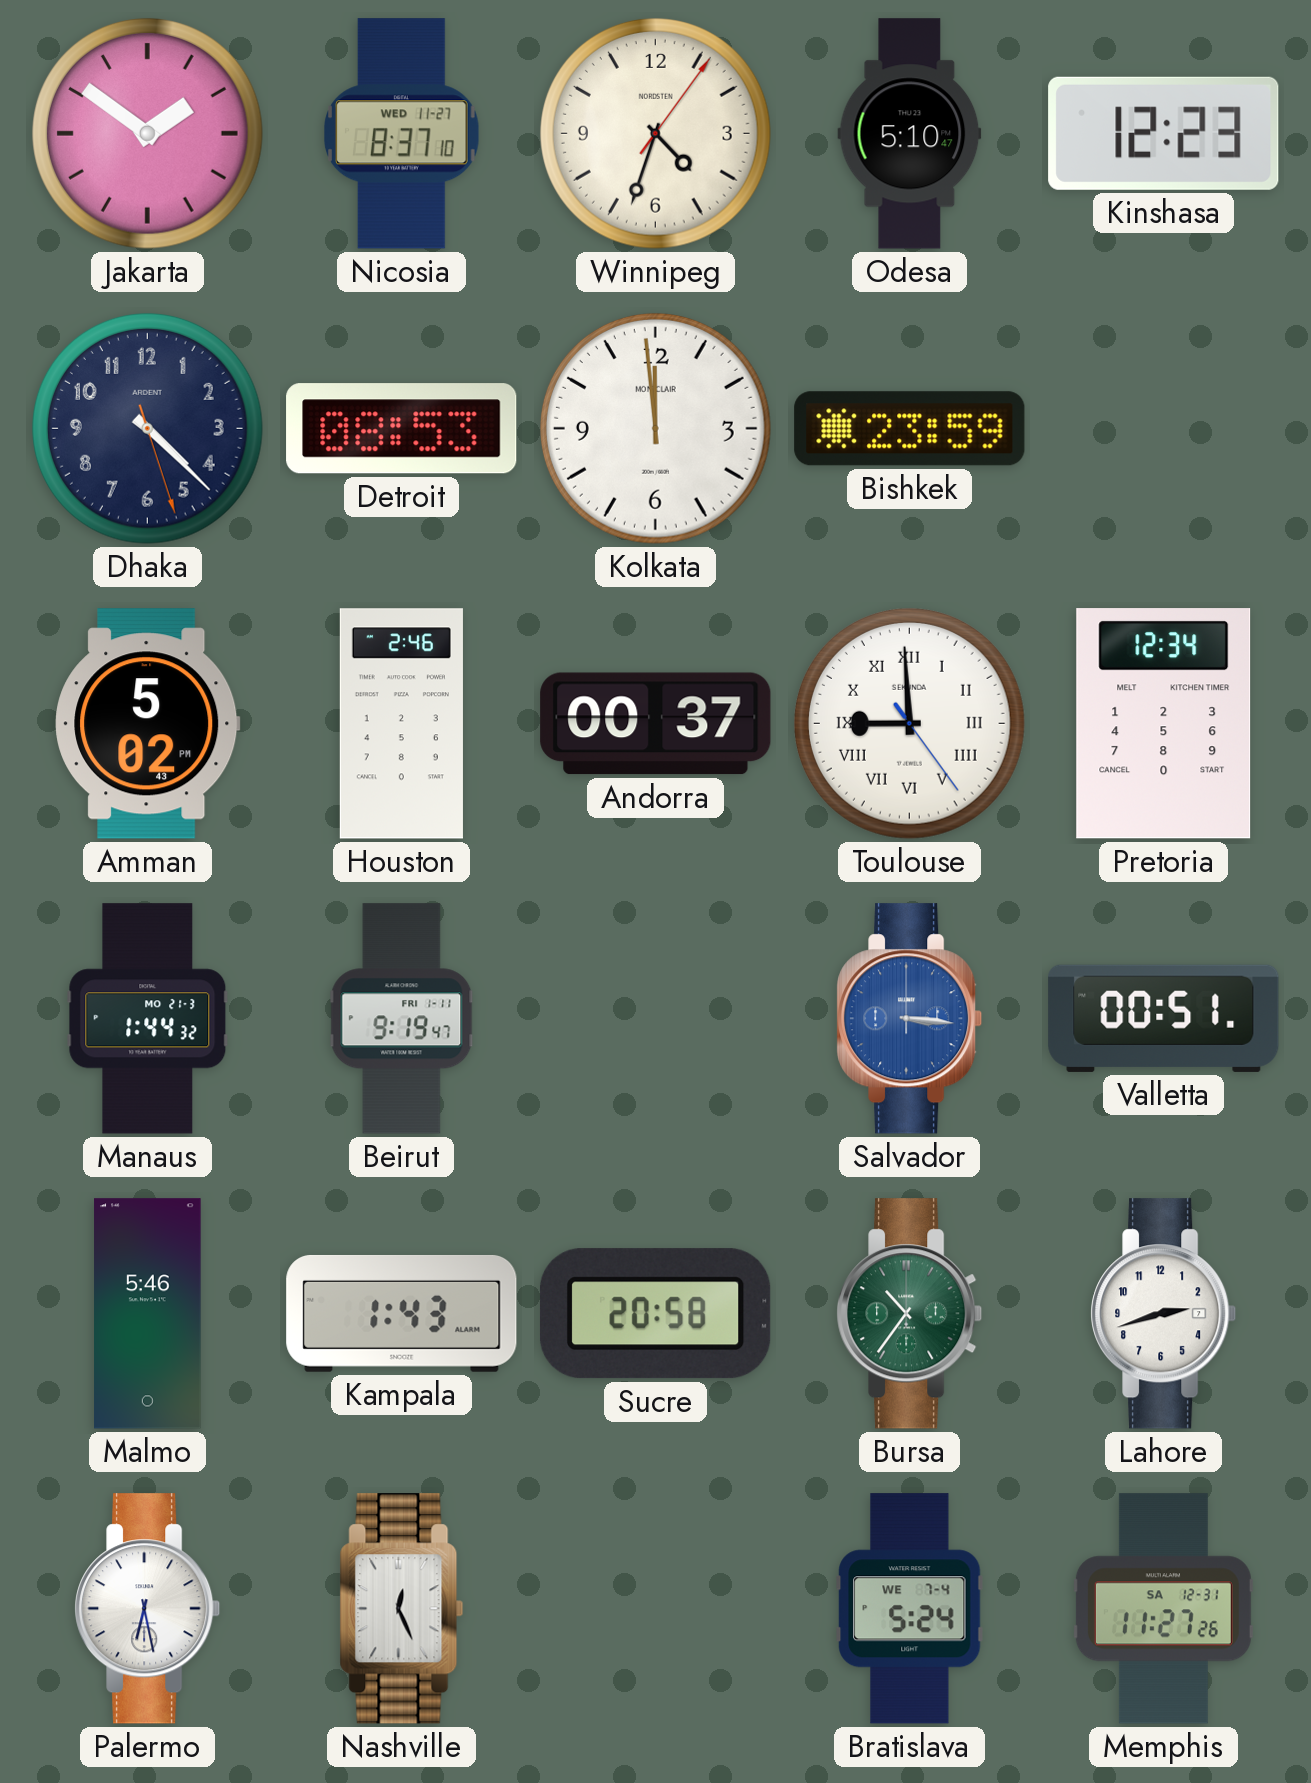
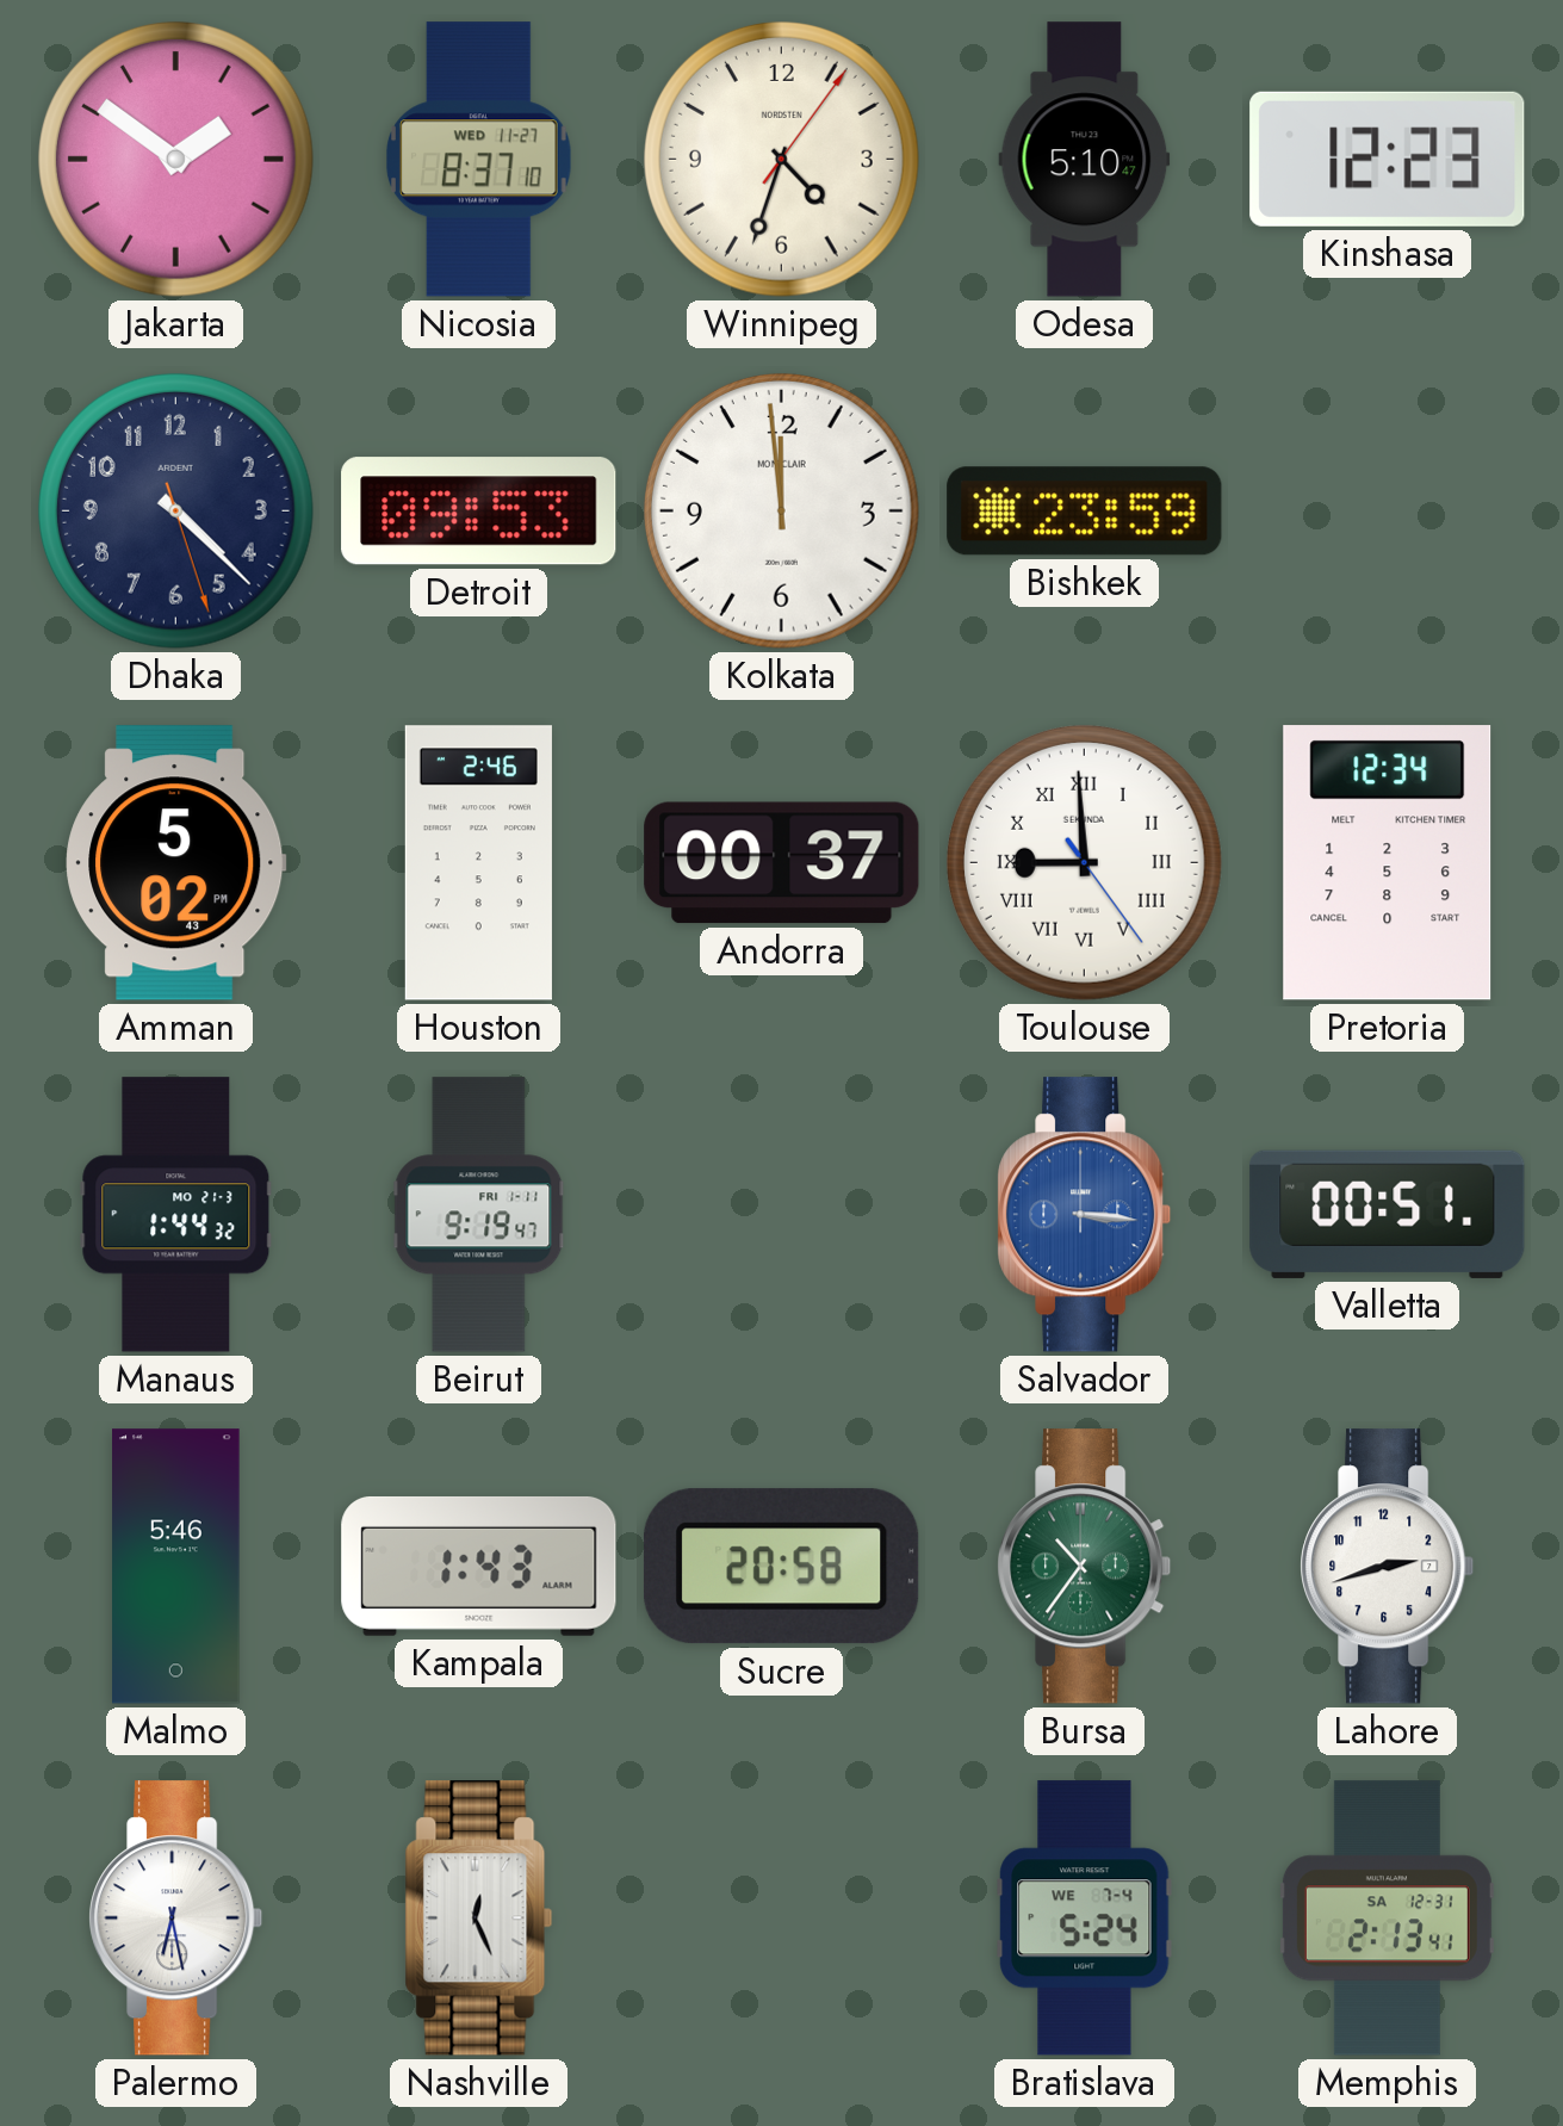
Detroit: 08:53 -> 09:53 (479, 512)
Memphis: 11:27 -> 2:13 (1387, 1919)
